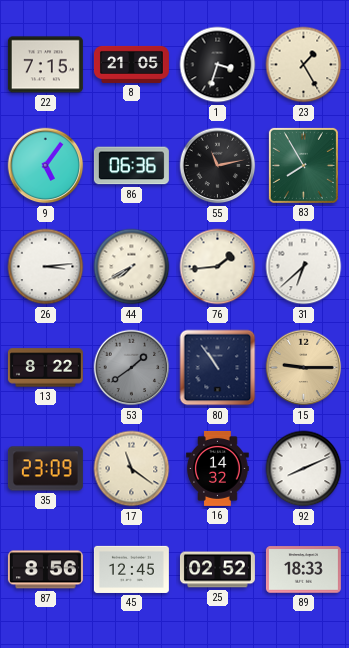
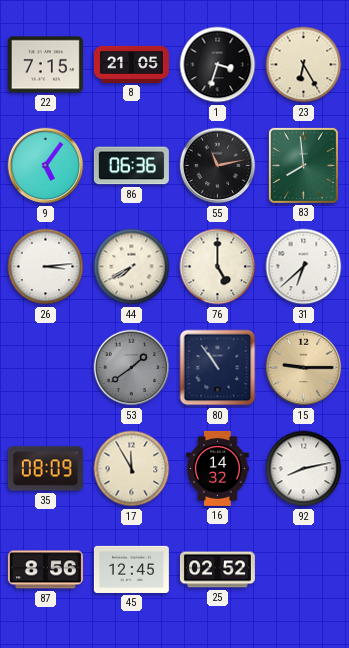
23: 1:25 -> 6:25 (304, 65)
83: 7:55 -> 7:59 (303, 165)
76: 1:44 -> 5:00 (218, 267)
13: 8:22 -> none (45, 368)
35: 23:09 -> 08:09 (45, 469)
17: 11:21 -> 11:55 (132, 469)
92: 8:11 -> 8:13 (304, 469)
89: 18:33 -> none (303, 570)
